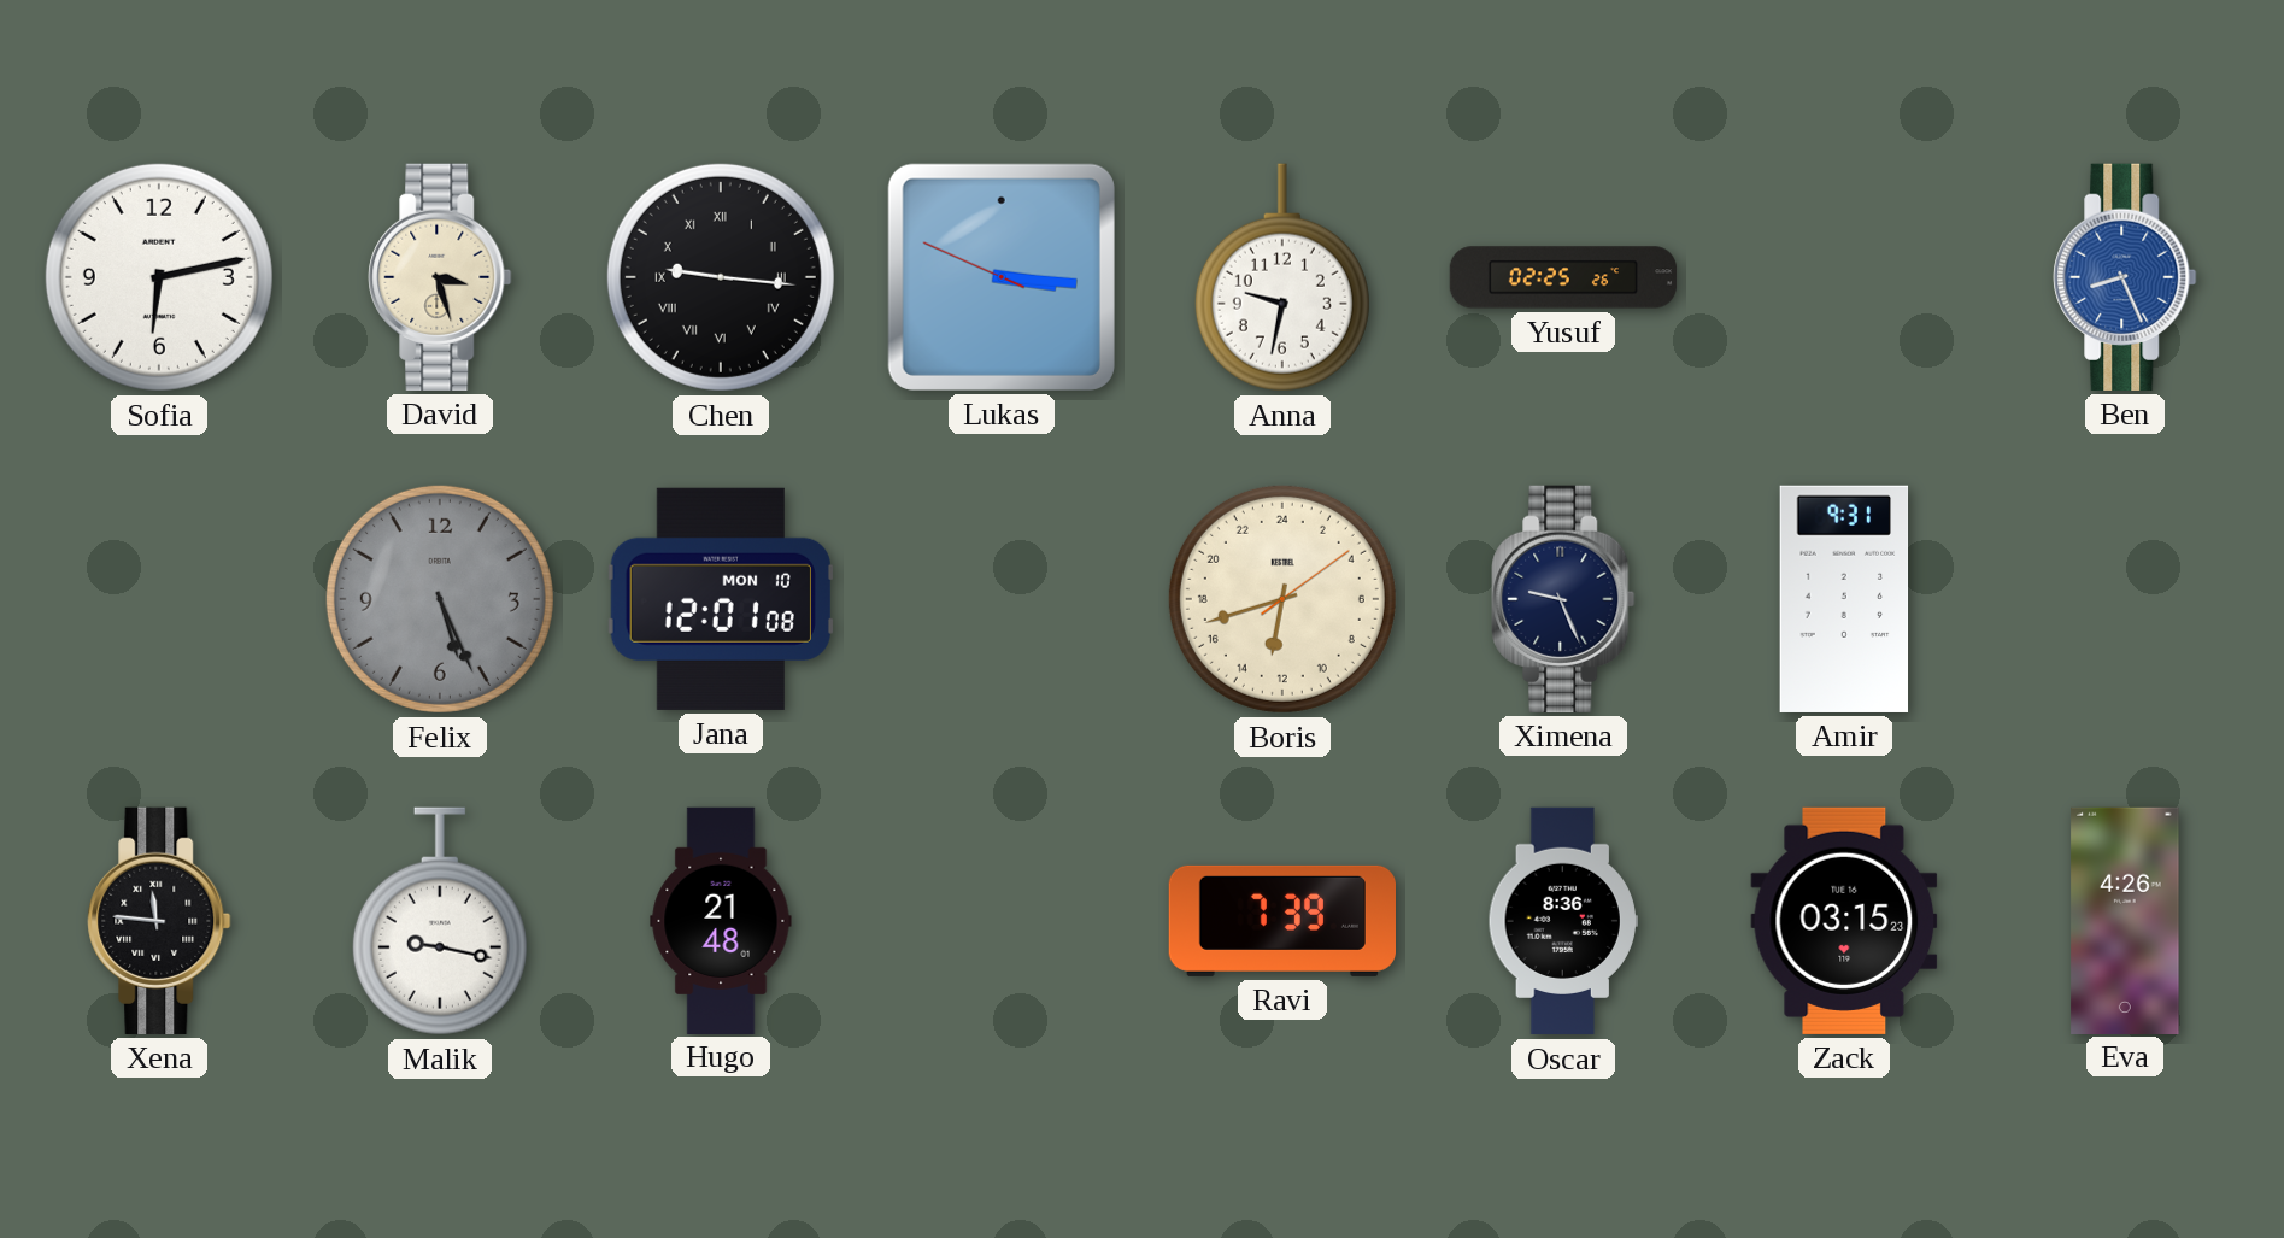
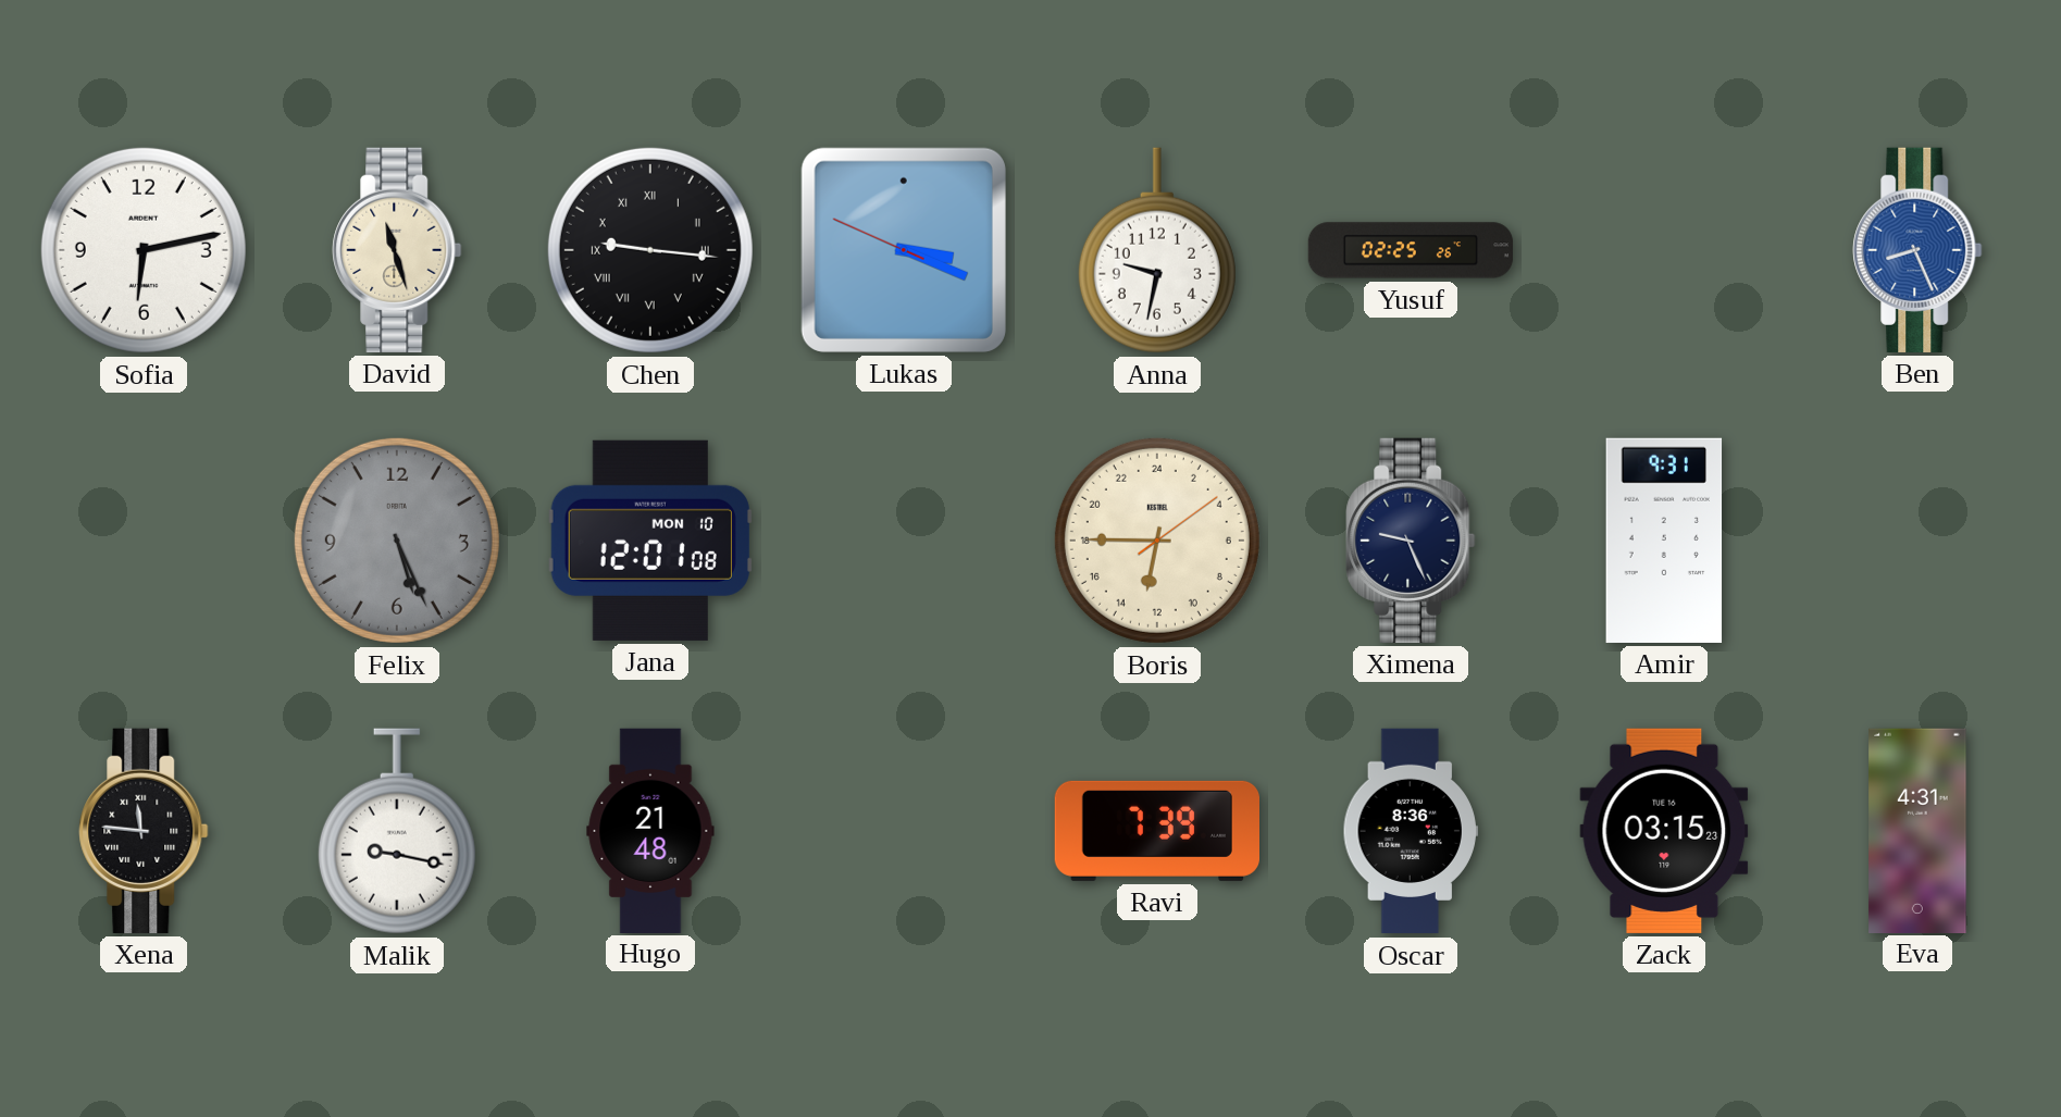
David: 3:27 -> 11:27 (397, 250)
Lukas: 3:15 -> 3:18 (904, 250)
Boris: 12:42 -> 12:45 (1157, 541)
Eva: 4:26 -> 4:31 (1917, 830)
